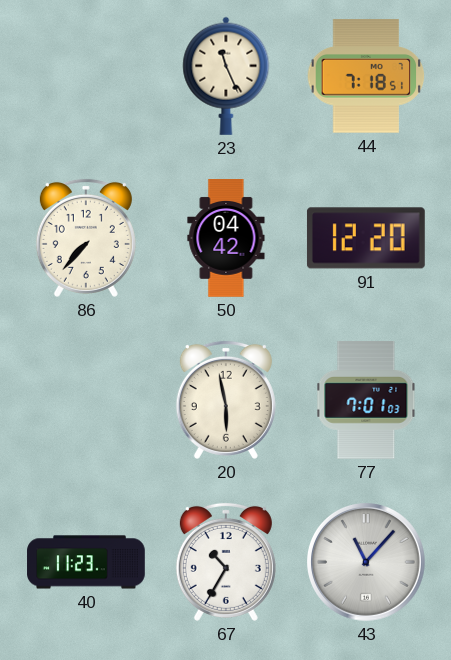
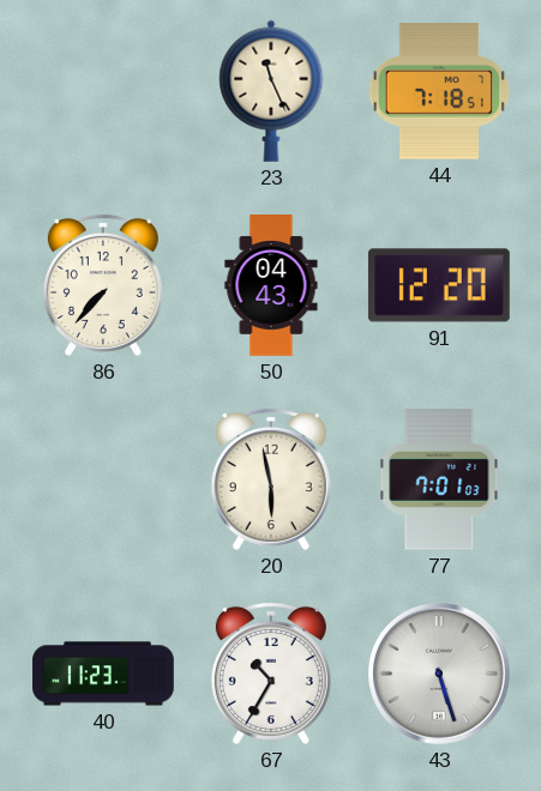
50: 04:42 -> 04:43 (271, 286)
43: 11:07 -> 5:27 (440, 675)
